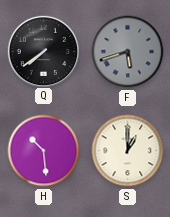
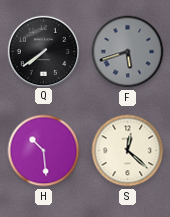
S: 1:00 -> 12:22 (128, 151)
